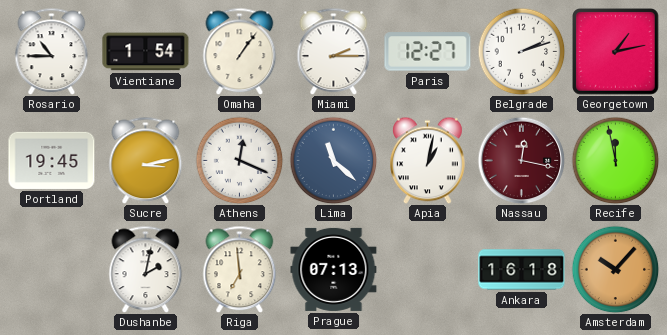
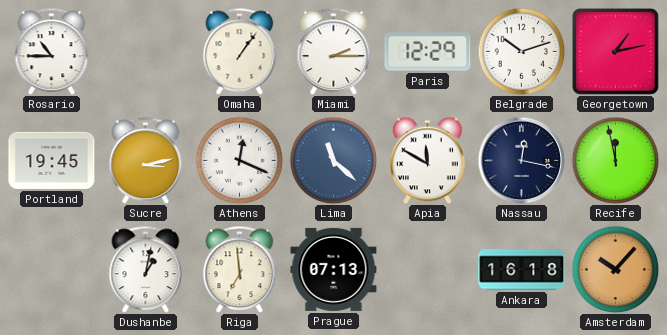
Vientiane: 1:54 -> none (146, 52)
Paris: 12:27 -> 12:29 (428, 52)
Belgrade: 2:12 -> 10:12 (521, 51)
Apia: 1:02 -> 11:50 (428, 160)
Nassau dial: burgundy -> navy (521, 160)
Dushanbe: 2:02 -> 1:02 (146, 269)
